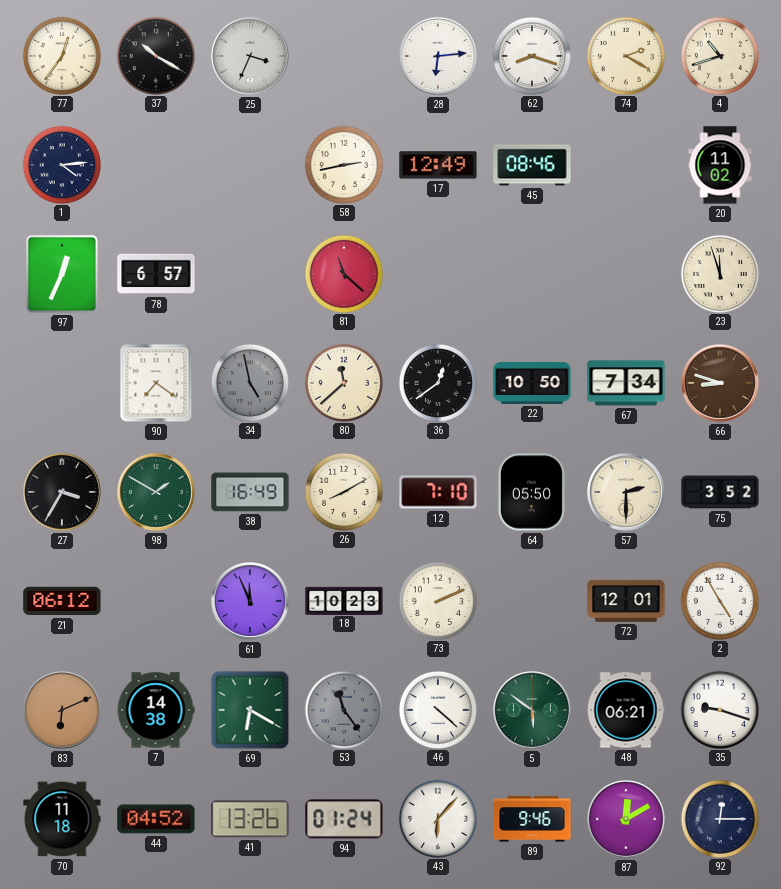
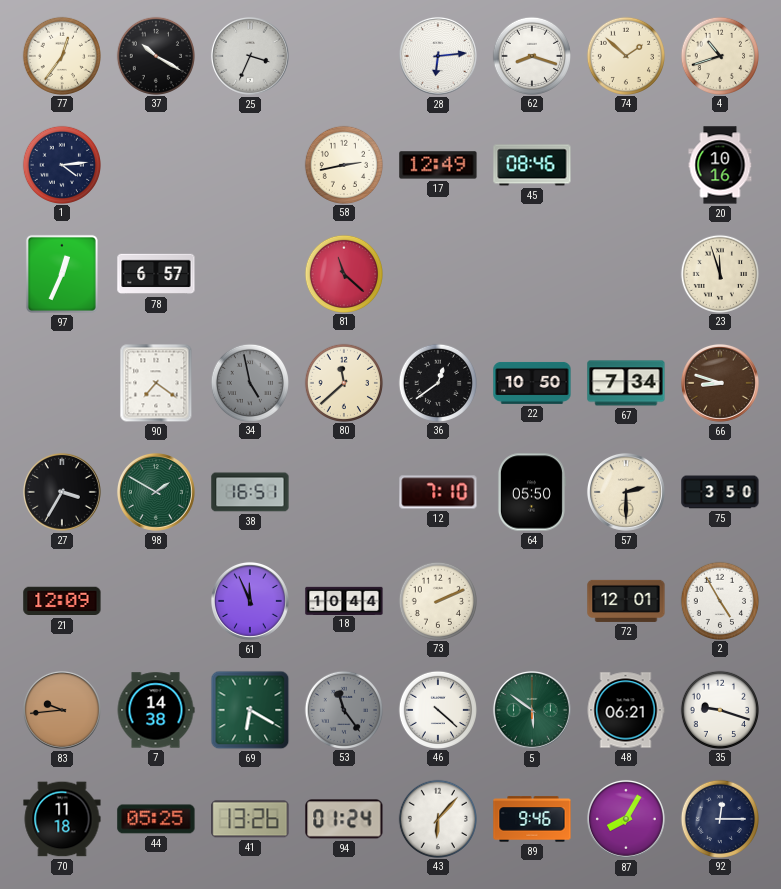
74: 2:20 -> 1:52 (625, 55)
20: 11:02 -> 10:16 (720, 165)
38: 16:49 -> 16:51 (250, 492)
26: 8:10 -> none (343, 491)
75: 3:52 -> 3:50 (720, 492)
21: 06:12 -> 12:09 (62, 601)
18: 10:23 -> 10:44 (344, 600)
83: 6:11 -> 9:44 (62, 710)
44: 04:52 -> 05:25 (156, 819)
87: 12:10 -> 8:05 (626, 819)
